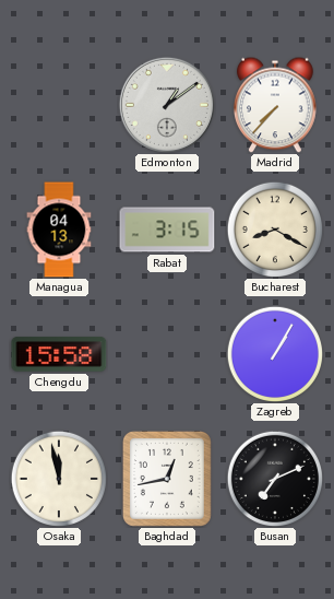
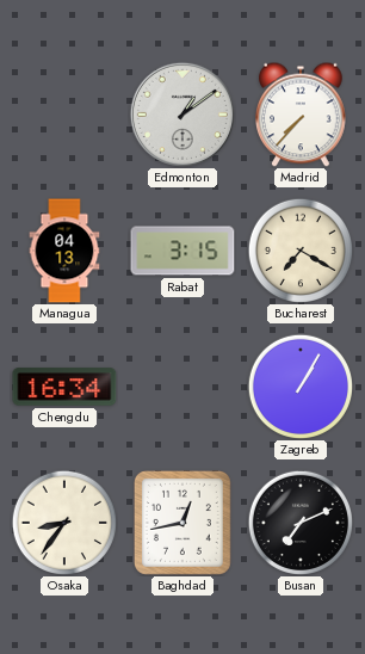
Bucharest: 8:20 -> 7:20 (299, 249)
Chengdu: 15:58 -> 16:34 (64, 387)
Osaka: 11:58 -> 8:36 (63, 522)
